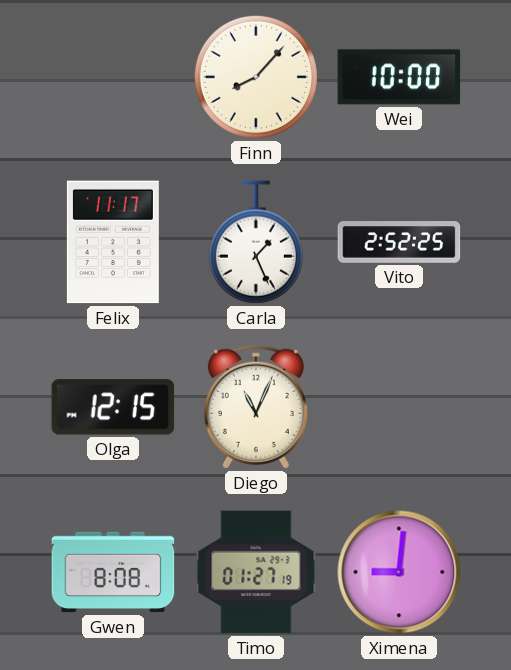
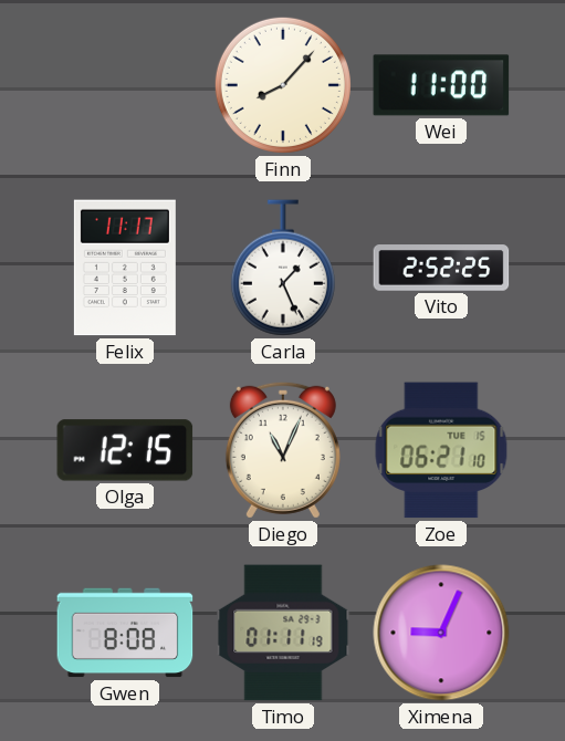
Wei: 10:00 -> 11:00 (441, 85)
Zoe: none -> 06:21 (441, 450)
Timo: 01:27 -> 01:11 (283, 633)
Ximena: 9:01 -> 9:04 (441, 633)
